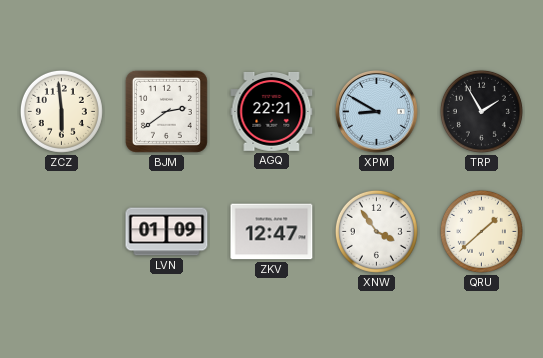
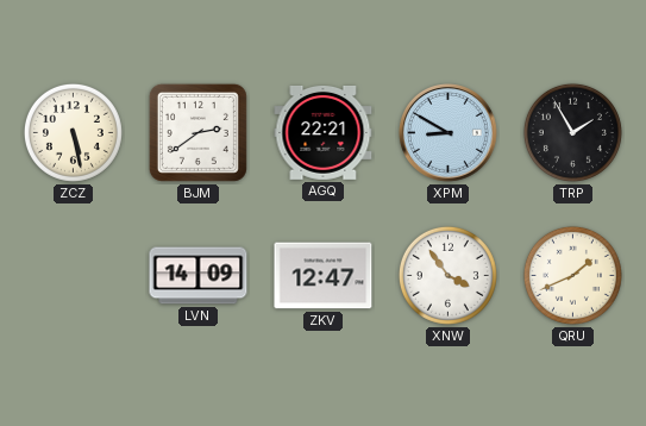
ZCZ: 5:59 -> 5:28 (73, 132)
LVN: 01:09 -> 14:09 (199, 276)
QRU: 1:38 -> 1:41 (572, 275)
